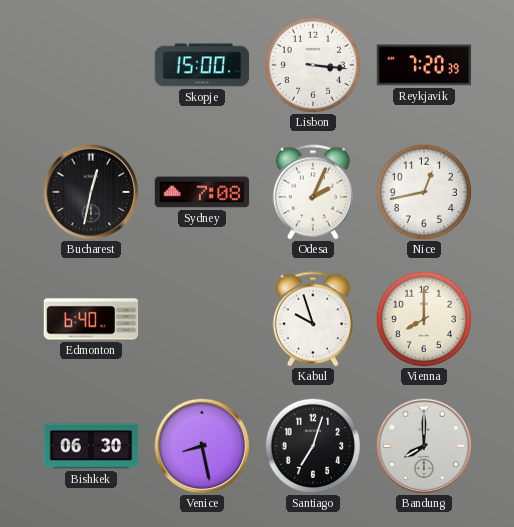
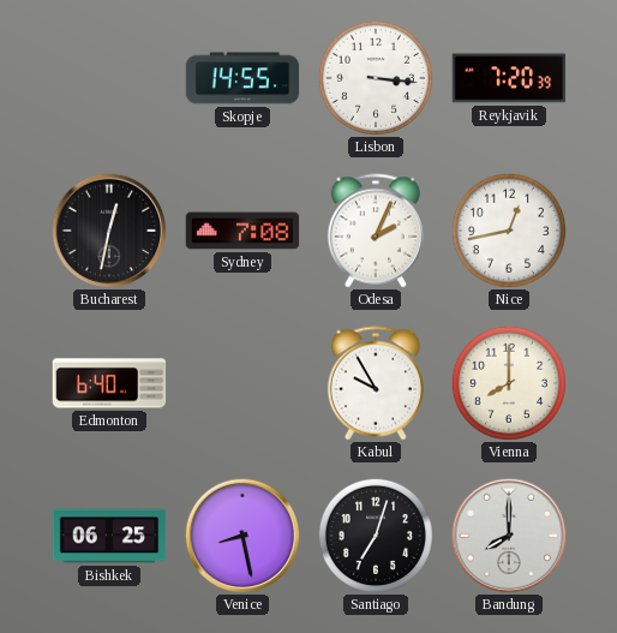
Skopje: 15:00 -> 14:55 (242, 78)
Kabul: 9:57 -> 9:55 (376, 383)
Bishkek: 06:30 -> 06:25 (109, 536)
